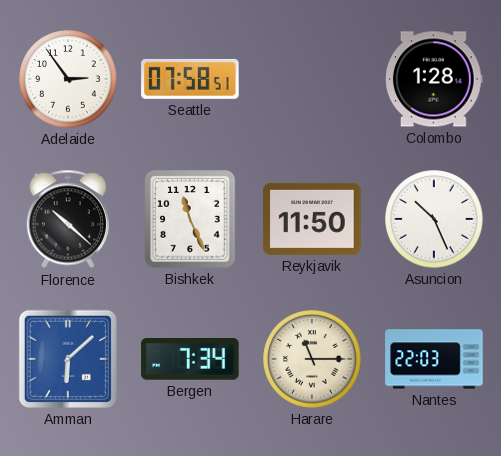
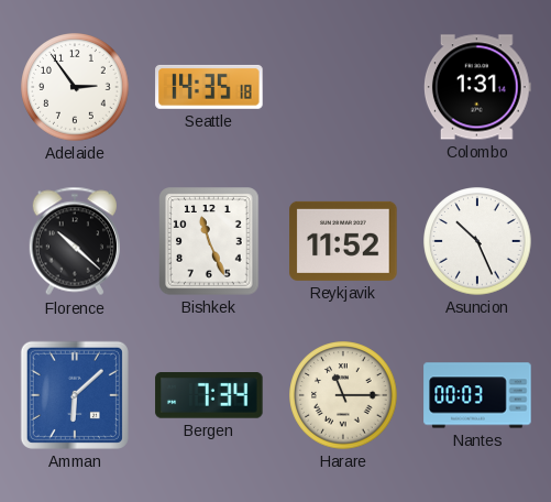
Seattle: 07:58 -> 14:35 (209, 87)
Colombo: 1:28 -> 1:31 (477, 87)
Reykjavik: 11:50 -> 11:52 (343, 241)
Nantes: 22:03 -> 00:03 (477, 395)
